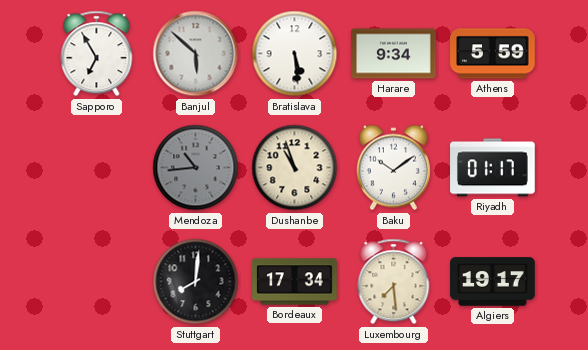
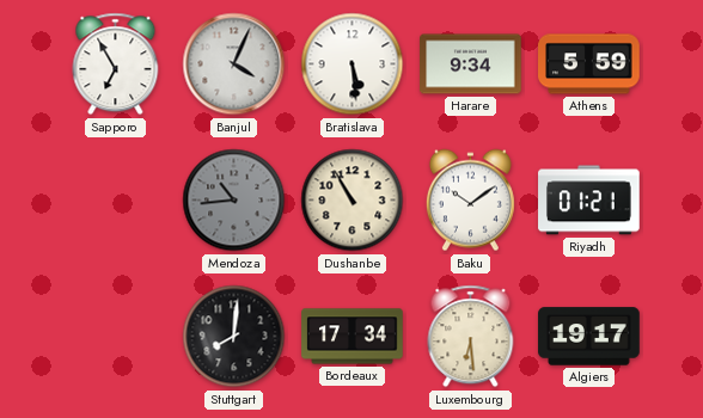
Banjul: 5:52 -> 4:04 (234, 64)
Dushanbe: 10:57 -> 10:55 (353, 201)
Riyadh: 01:17 -> 01:21 (589, 201)
Luxembourg: 7:29 -> 6:29 (471, 337)
